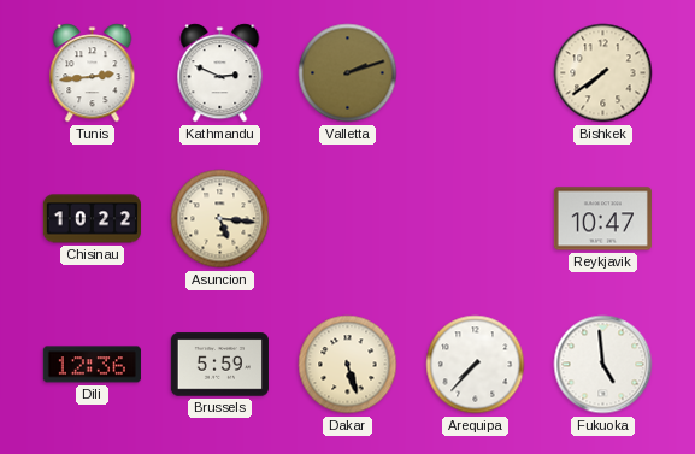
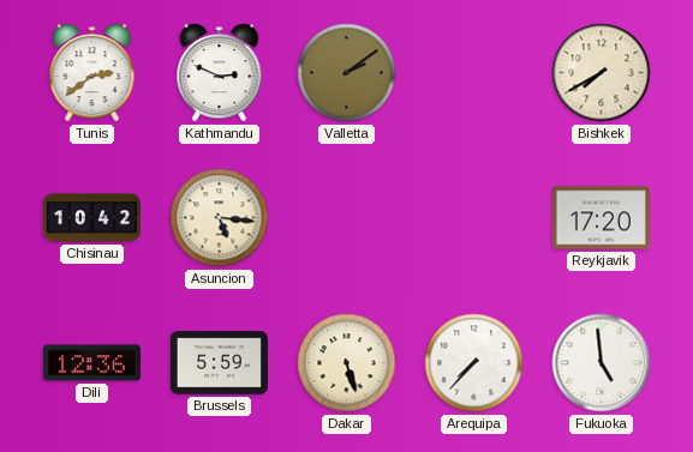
Tunis: 2:44 -> 2:39 (92, 73)
Valletta: 2:12 -> 2:09 (347, 73)
Bishkek: 7:39 -> 7:40 (602, 73)
Chisinau: 10:22 -> 10:42 (91, 218)
Reykjavik: 10:47 -> 17:20 (601, 218)
